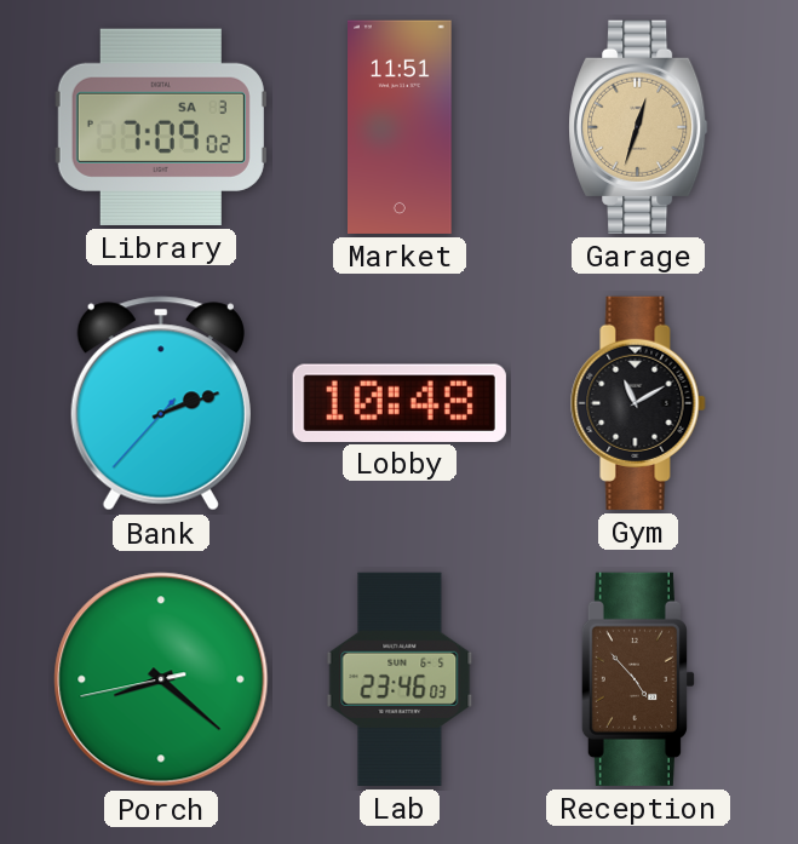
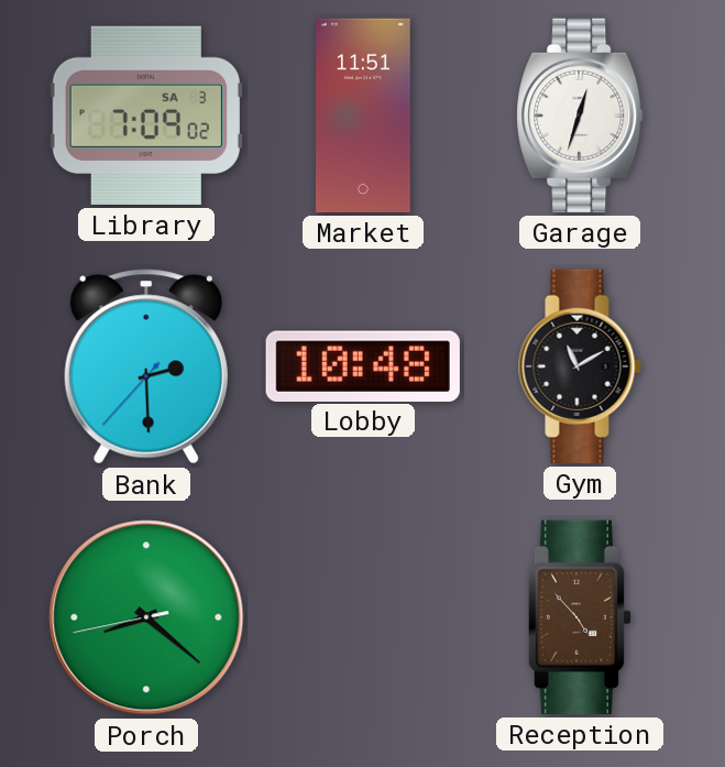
Garage dial: champagne -> white (580, 116)
Bank: 2:11 -> 2:29 (146, 366)
Lab: 23:46 -> none (400, 679)
